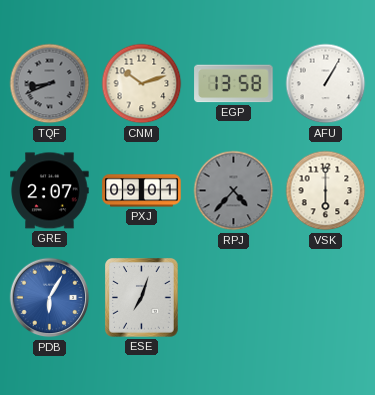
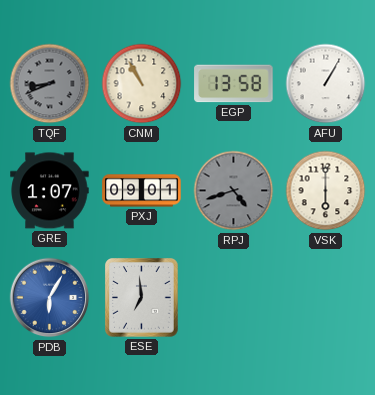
CNM: 10:12 -> 10:55 (142, 84)
GRE: 2:07 -> 1:07 (50, 191)
RPJ: 4:37 -> 4:42 (234, 191)
ESE: 7:03 -> 6:59 (142, 298)
